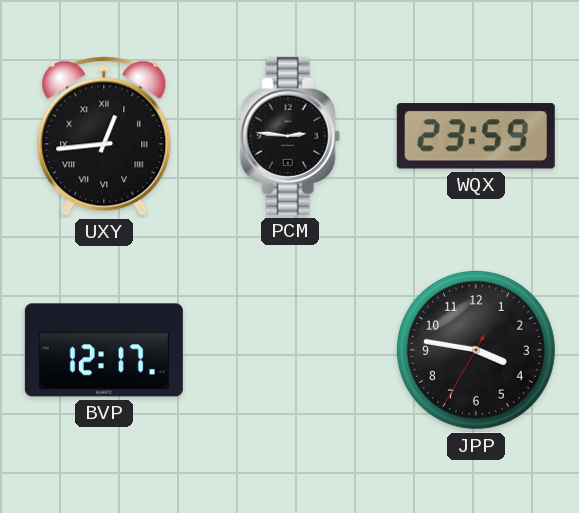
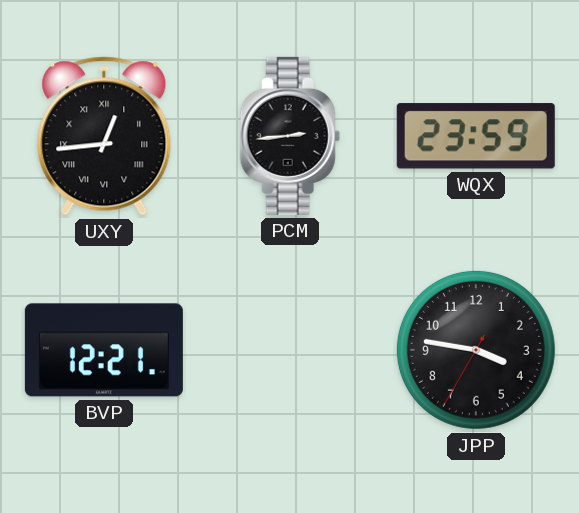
PCM: 2:46 -> 2:44 (290, 136)
BVP: 12:17 -> 12:21 (104, 350)
